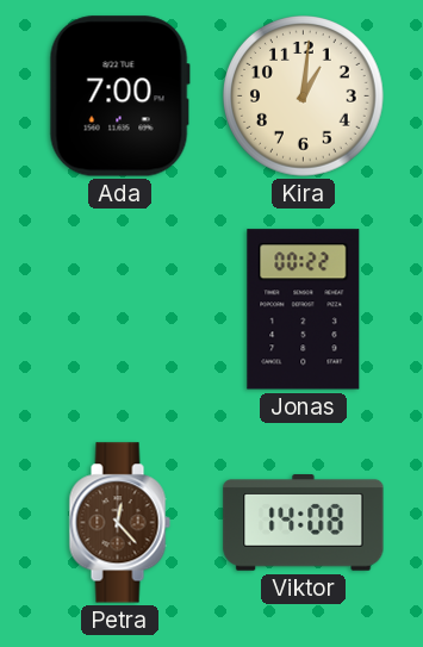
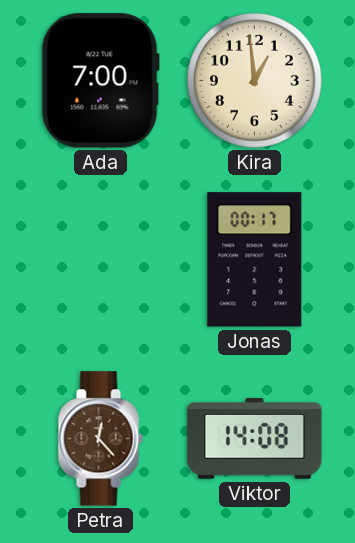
Kira: 1:01 -> 12:59 (255, 81)
Jonas: 00:22 -> 00:17 (255, 260)
